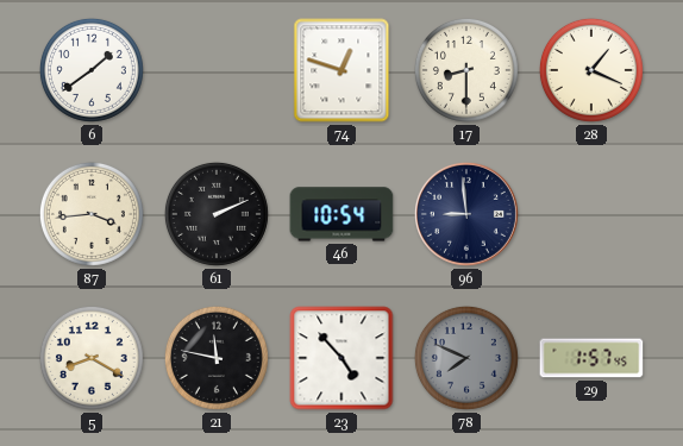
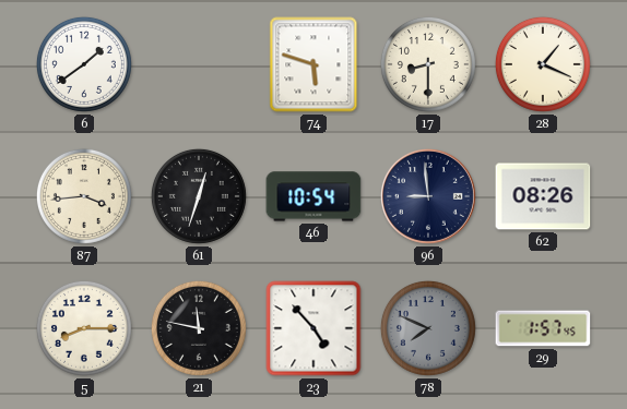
74: 12:48 -> 5:48 (313, 64)
61: 2:11 -> 12:33 (199, 196)
62: none -> 08:26 (543, 196)
5: 8:20 -> 8:15 (84, 328)
